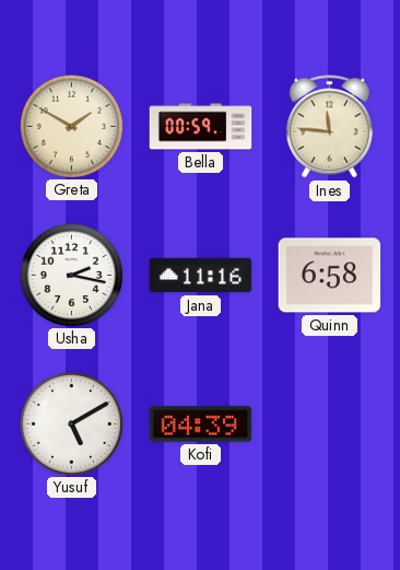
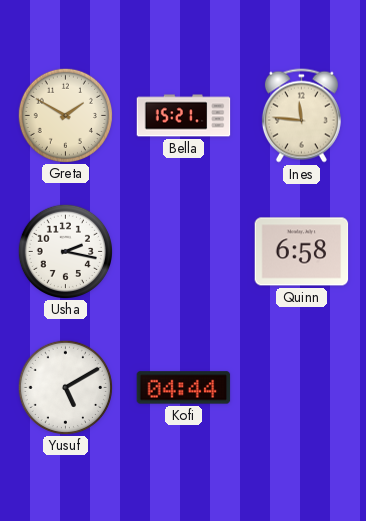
Bella: 00:59 -> 15:21 (184, 116)
Jana: 11:16 -> none (201, 276)
Kofi: 04:39 -> 04:44 (184, 388)
